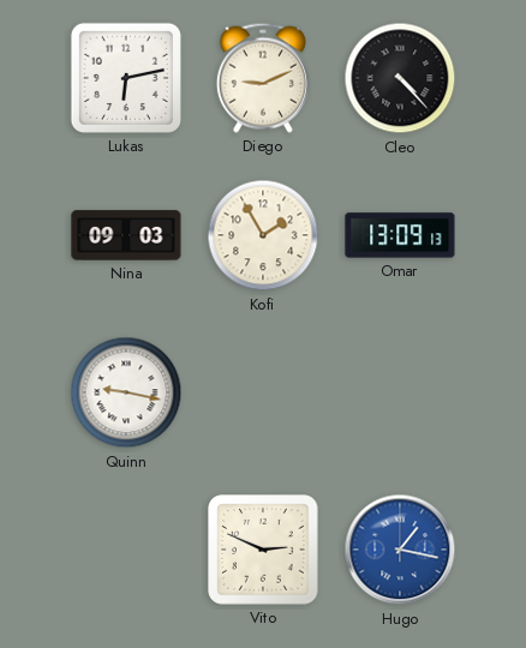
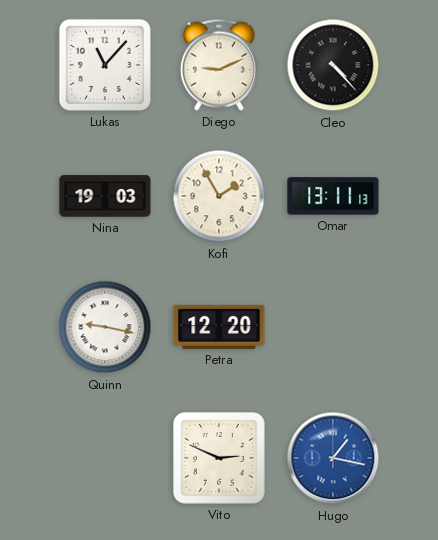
Lukas: 6:13 -> 11:07 (105, 65)
Nina: 09:03 -> 19:03 (105, 196)
Omar: 13:09 -> 13:11 (333, 196)
Petra: none -> 12:20 (219, 327)
